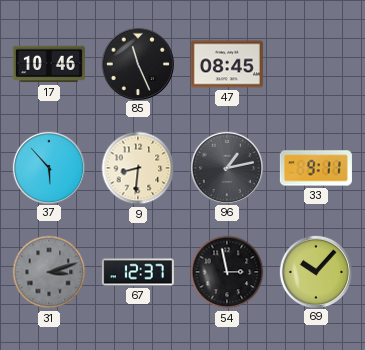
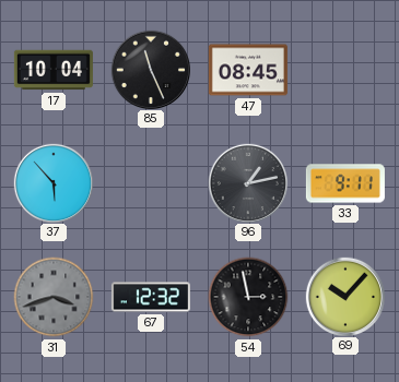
17: 10:46 -> 10:04 (54, 70)
9: 8:31 -> none (138, 168)
31: 3:12 -> 3:42 (54, 297)
67: 12:37 -> 12:32 (151, 297)
